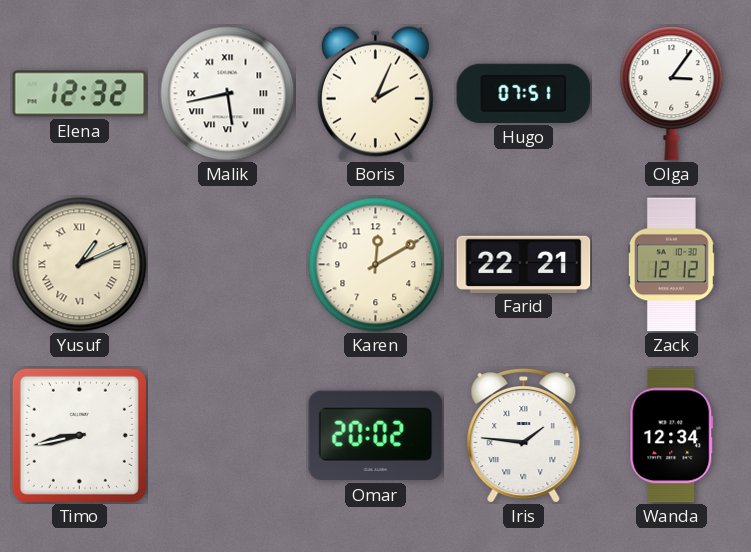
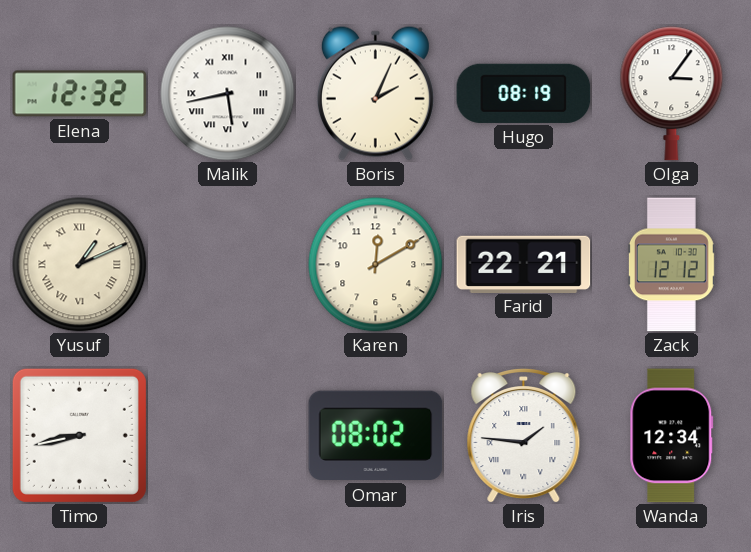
Hugo: 07:51 -> 08:19 (524, 93)
Omar: 20:02 -> 08:02 (376, 436)
